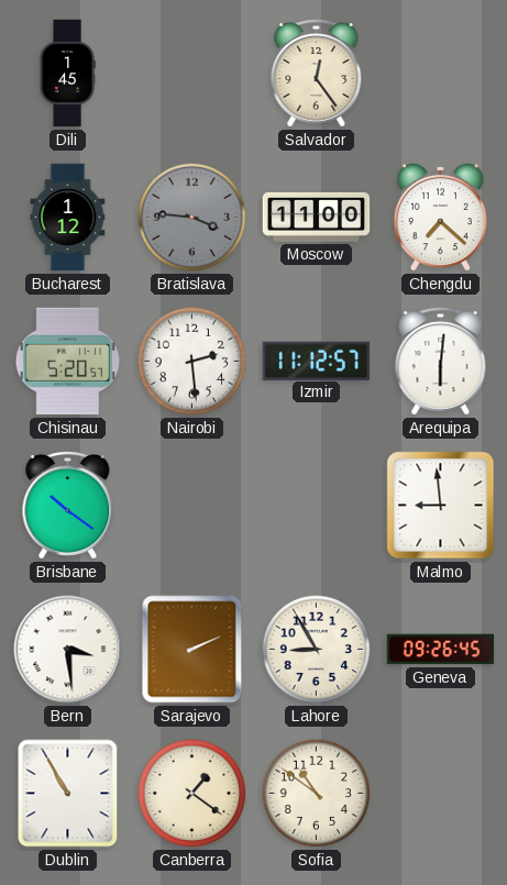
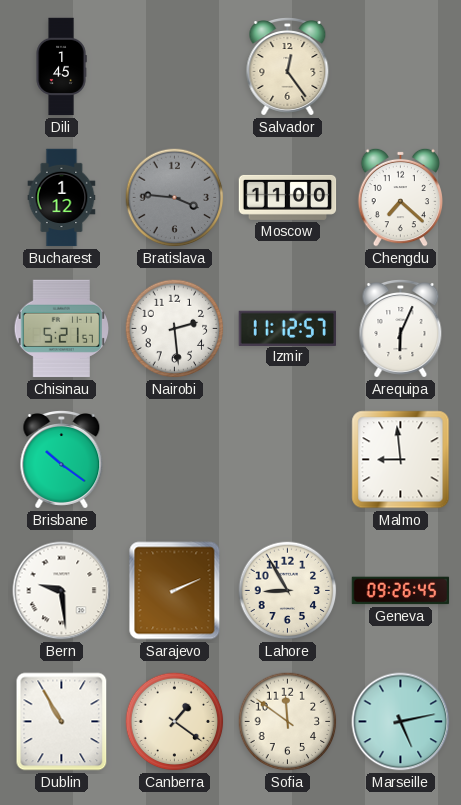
Chisinau: 5:20 -> 5:21 (62, 329)
Arequipa: 6:01 -> 6:04 (401, 329)
Bern: 3:29 -> 9:29 (62, 591)
Sofia: 10:51 -> 11:51 (288, 722)
Marseille: none -> 5:13 (401, 722)
